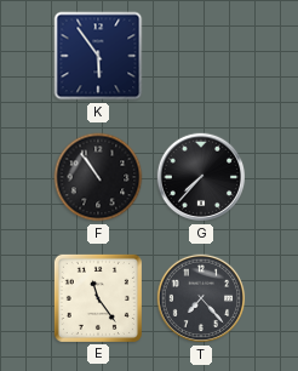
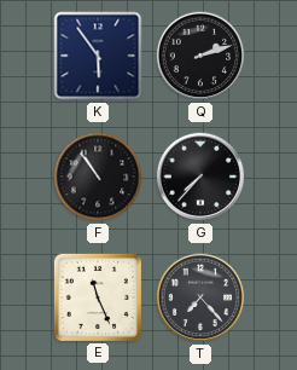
Q: none -> 2:12 (200, 56)
E: 11:24 -> 11:26 (98, 297)
